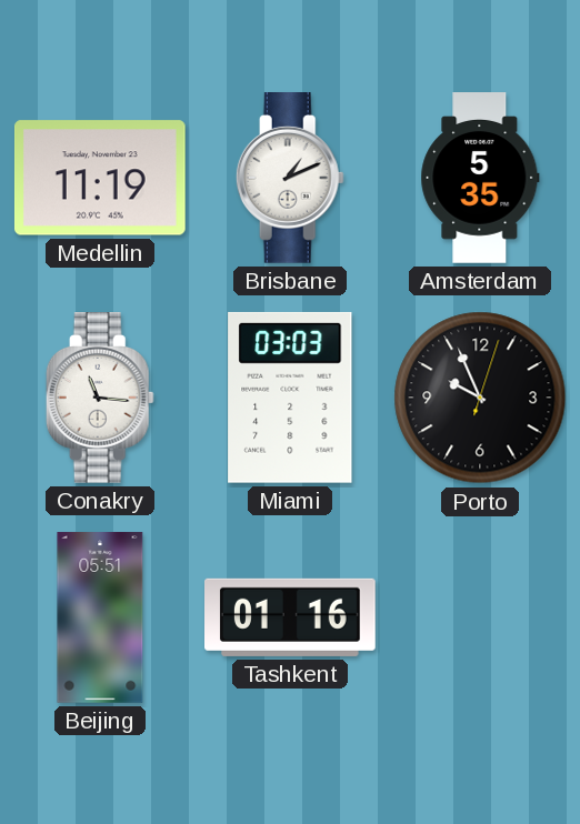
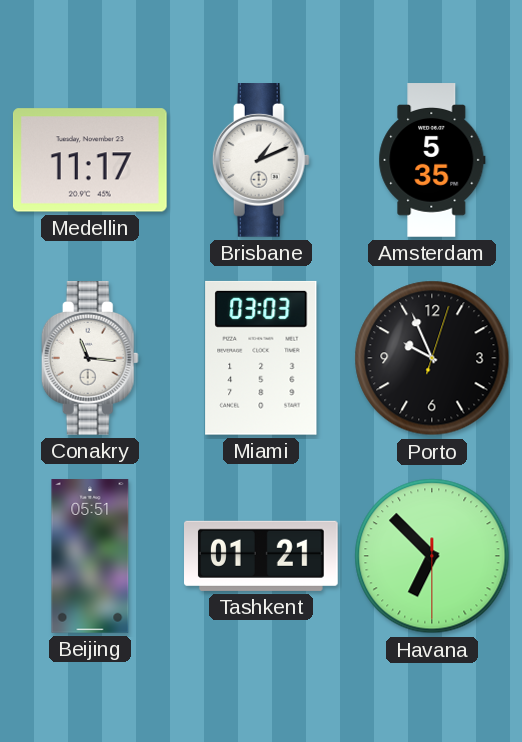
Medellin: 11:19 -> 11:17 (90, 160)
Tashkent: 01:16 -> 01:21 (262, 556)
Havana: none -> 6:52 (432, 556)
